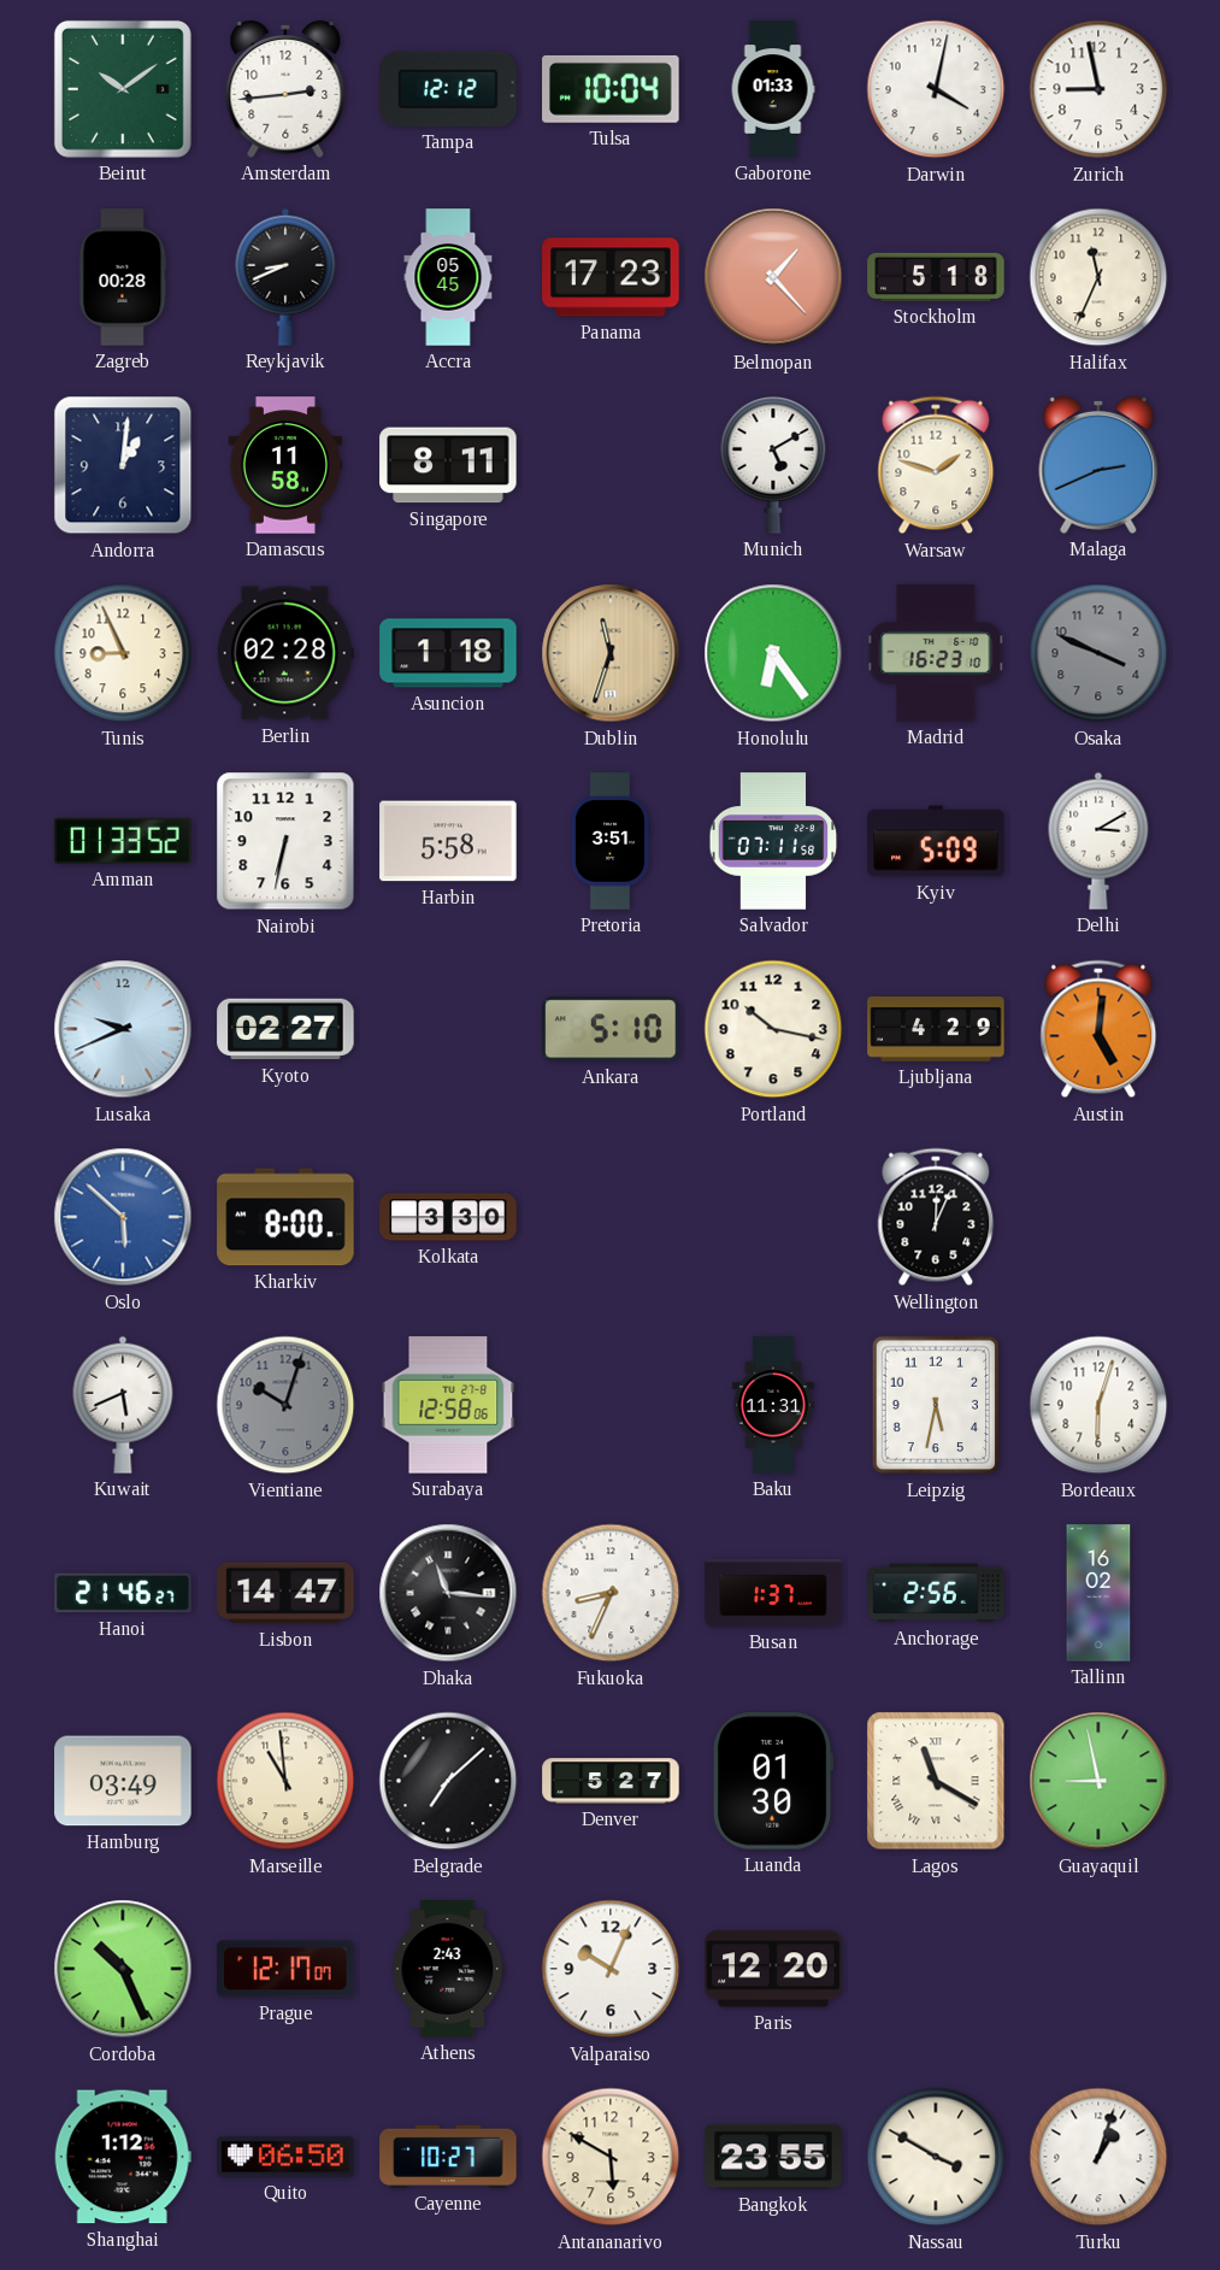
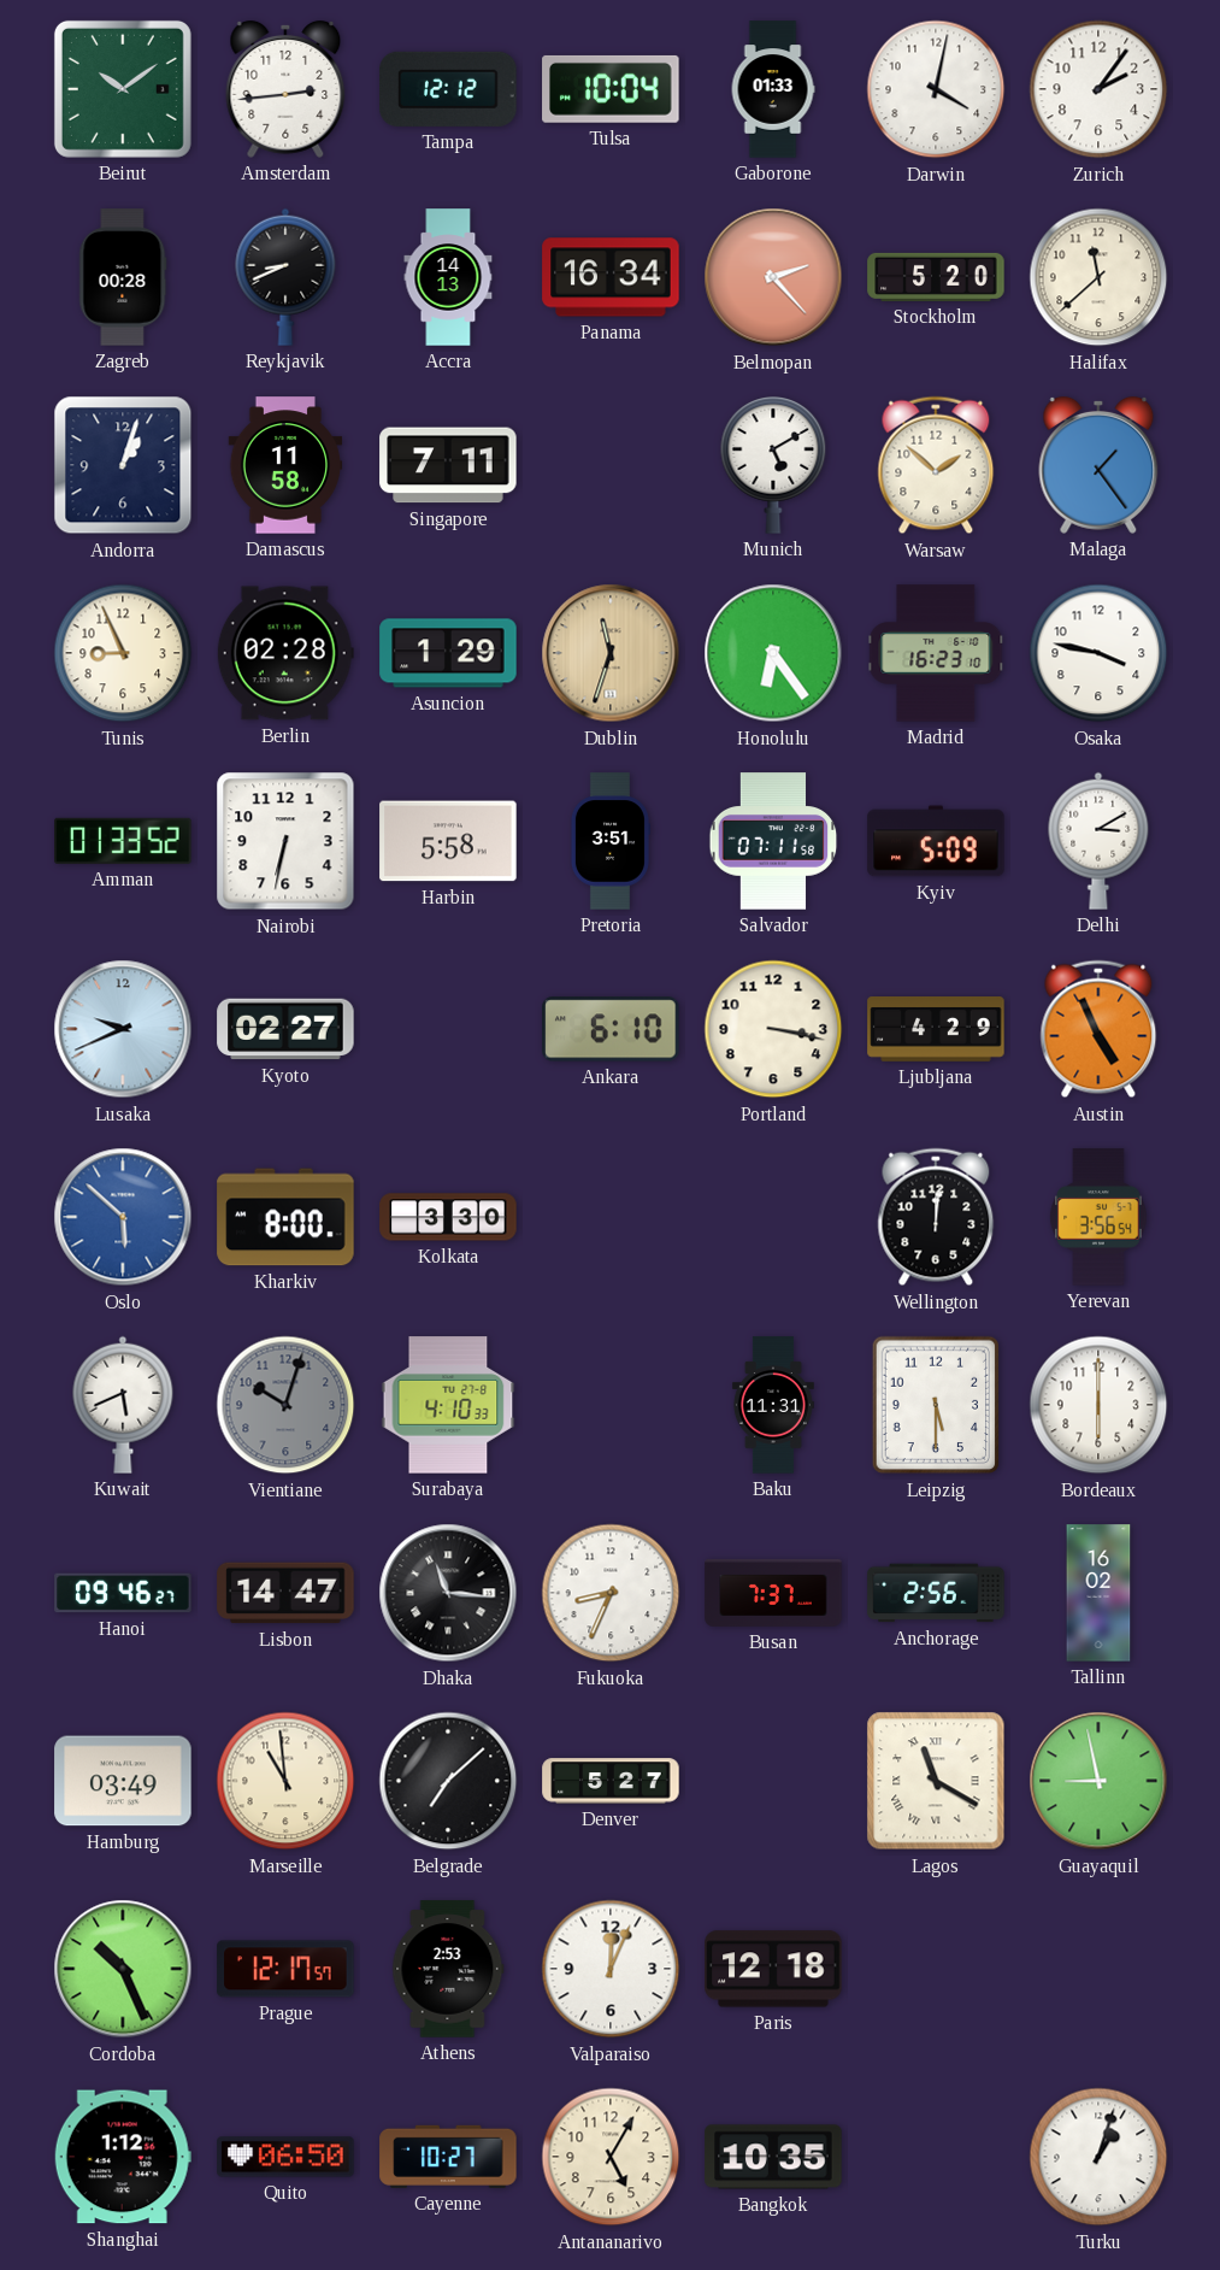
Zurich: 8:58 -> 2:06 (1098, 89)
Accra: 05:45 -> 14:13 (448, 277)
Panama: 17:23 -> 16:34 (611, 277)
Belmopan: 1:23 -> 2:23 (773, 277)
Stockholm: 5:18 -> 5:20 (936, 277)
Halifax: 11:34 -> 11:38 (1098, 277)
Andorra: 1:01 -> 1:03 (123, 465)
Singapore: 8:11 -> 7:11 (448, 465)
Warsaw: 1:48 -> 1:52 (936, 465)
Malaga: 2:41 -> 1:24 (1098, 465)
Asuncion: 1:18 -> 1:29 (448, 653)
Osaka: 3:49 -> 3:47 (1098, 653)
Osaka dial: grey -> white (1098, 653)
Ankara: 5:10 -> 6:10 (611, 1029)
Portland: 10:17 -> 3:17 (773, 1029)
Austin: 5:01 -> 4:56 (1098, 1029)
Wellington: 12:04 -> 12:01 (936, 1217)
Yerevan: none -> 3:56 (1098, 1217)
Surabaya: 12:58 -> 4:10 (448, 1405)
Leipzig: 5:32 -> 5:30 (936, 1405)
Bordeaux: 6:03 -> 6:00 (1098, 1405)
Hanoi: 21:46 -> 09:46 (123, 1593)
Busan: 1:37 -> 7:37 (773, 1593)
Luanda: 01:30 -> none (773, 1781)
Prague: 12:17:07 -> 12:17:57 (285, 1969)
Athens: 2:43 -> 2:53 (448, 1969)
Valparaiso: 10:04 -> 12:04 (611, 1969)
Paris: 12:20 -> 12:18 (773, 1969)
Antananarivo: 5:50 -> 5:05 (611, 2157)
Bangkok: 23:55 -> 10:35 (773, 2157)
Nassau: 3:50 -> none (936, 2157)
